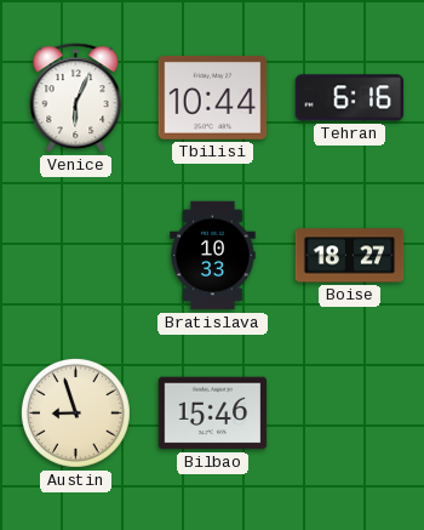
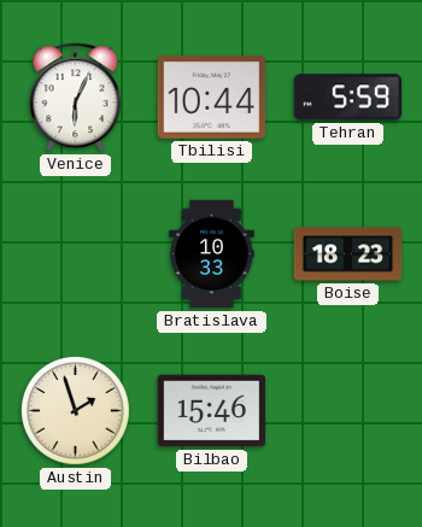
Tehran: 6:16 -> 5:59 (348, 98)
Boise: 18:27 -> 18:23 (348, 254)
Austin: 8:57 -> 1:57 (75, 410)
